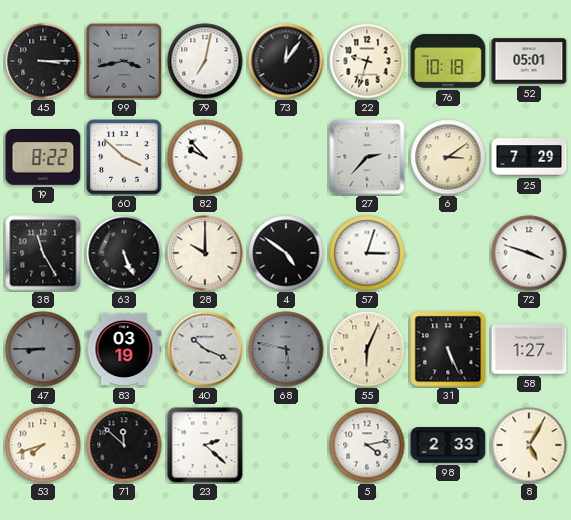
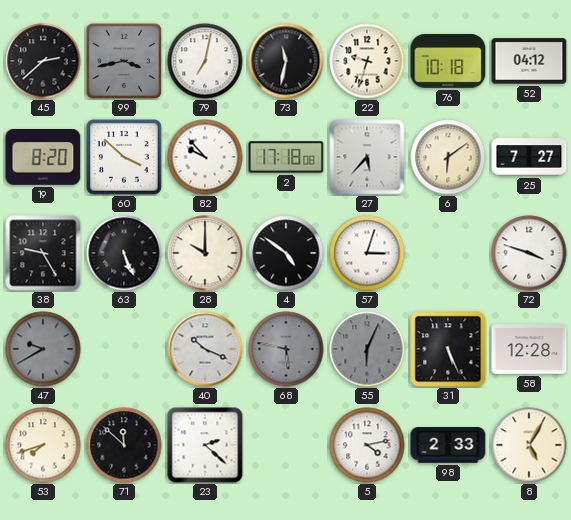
45: 3:15 -> 2:38 (43, 61)
73: 12:06 -> 11:32 (286, 61)
52: 05:01 -> 04:12 (529, 61)
19: 8:22 -> 8:20 (43, 158)
2: none -> 17:18 (286, 157)
27: 2:37 -> 5:37 (367, 157)
6: 3:09 -> 6:09 (448, 157)
25: 7:29 -> 7:27 (529, 157)
38: 11:25 -> 9:25 (43, 253)
47: 8:45 -> 9:40 (43, 349)
83: 03:19 -> none (124, 349)
55 dial: cream -> grey (367, 349)
58: 1:27 -> 12:28 (529, 349)
